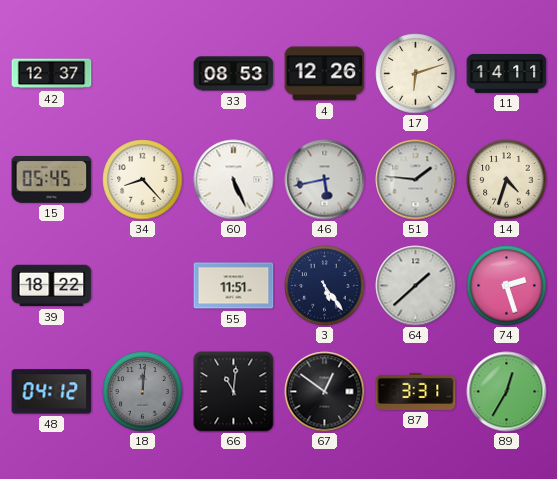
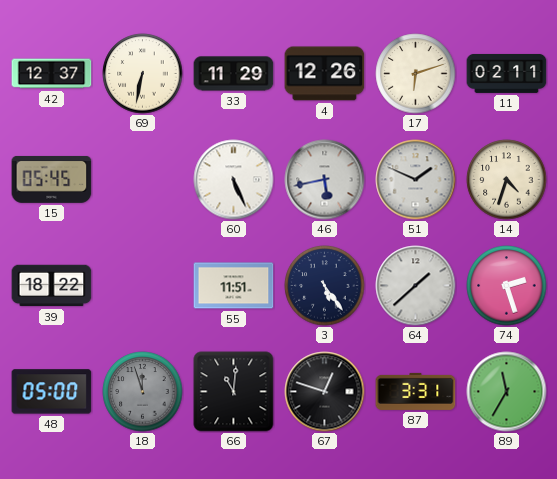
69: none -> 6:32 (143, 74)
33: 08:53 -> 11:29 (234, 74)
11: 14:11 -> 02:11 (507, 73)
34: 8:23 -> none (143, 180)
51: 1:46 -> 1:49 (416, 180)
48: 04:12 -> 05:00 (52, 392)
18: 12:01 -> 11:57 (143, 392)
67: 12:51 -> 12:48 (325, 392)
89: 12:35 -> 11:35 (507, 392)
